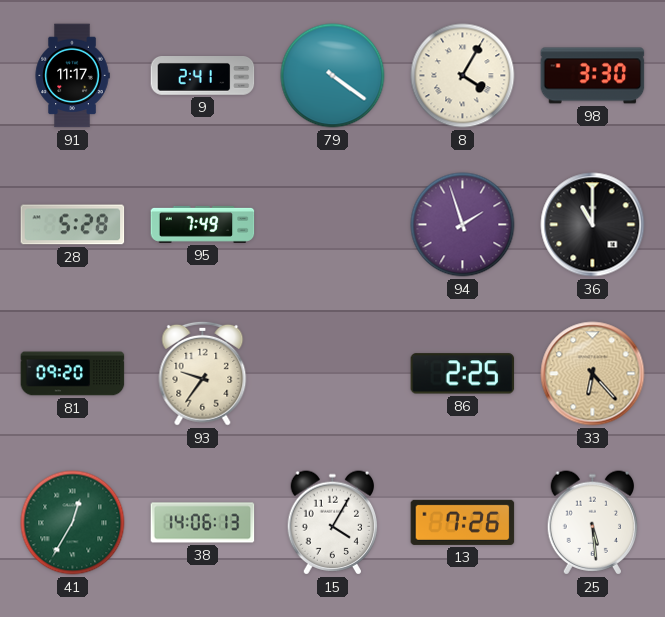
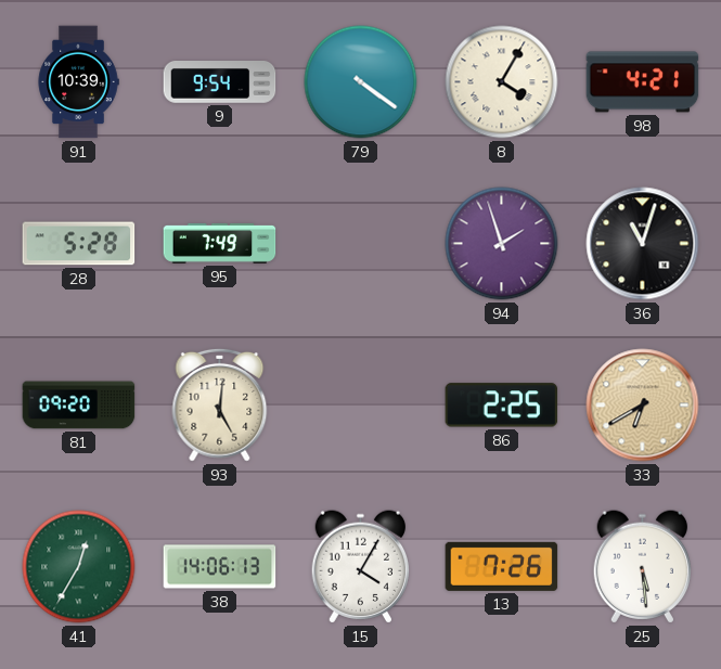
91: 11:17 -> 10:39 (78, 82)
9: 2:41 -> 9:54 (220, 82)
98: 3:30 -> 4:21 (643, 82)
36: 11:00 -> 11:03 (643, 244)
93: 9:36 -> 5:01 (220, 404)
33: 6:23 -> 6:40 (643, 406)
